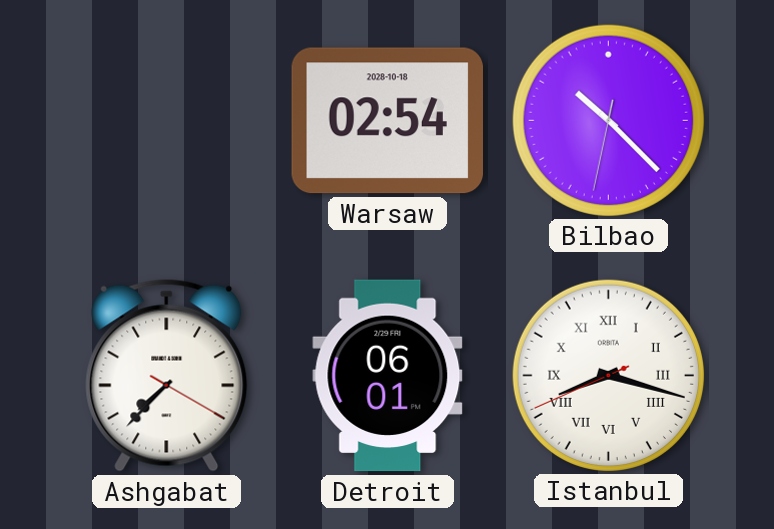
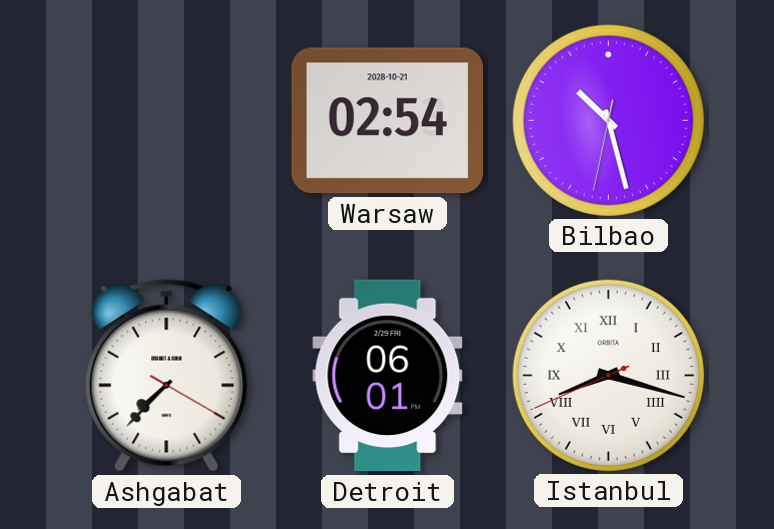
Warsaw date: 2028-10-18 -> 2028-10-21 (388, 121)
Bilbao: 10:22 -> 10:27 (608, 120)
